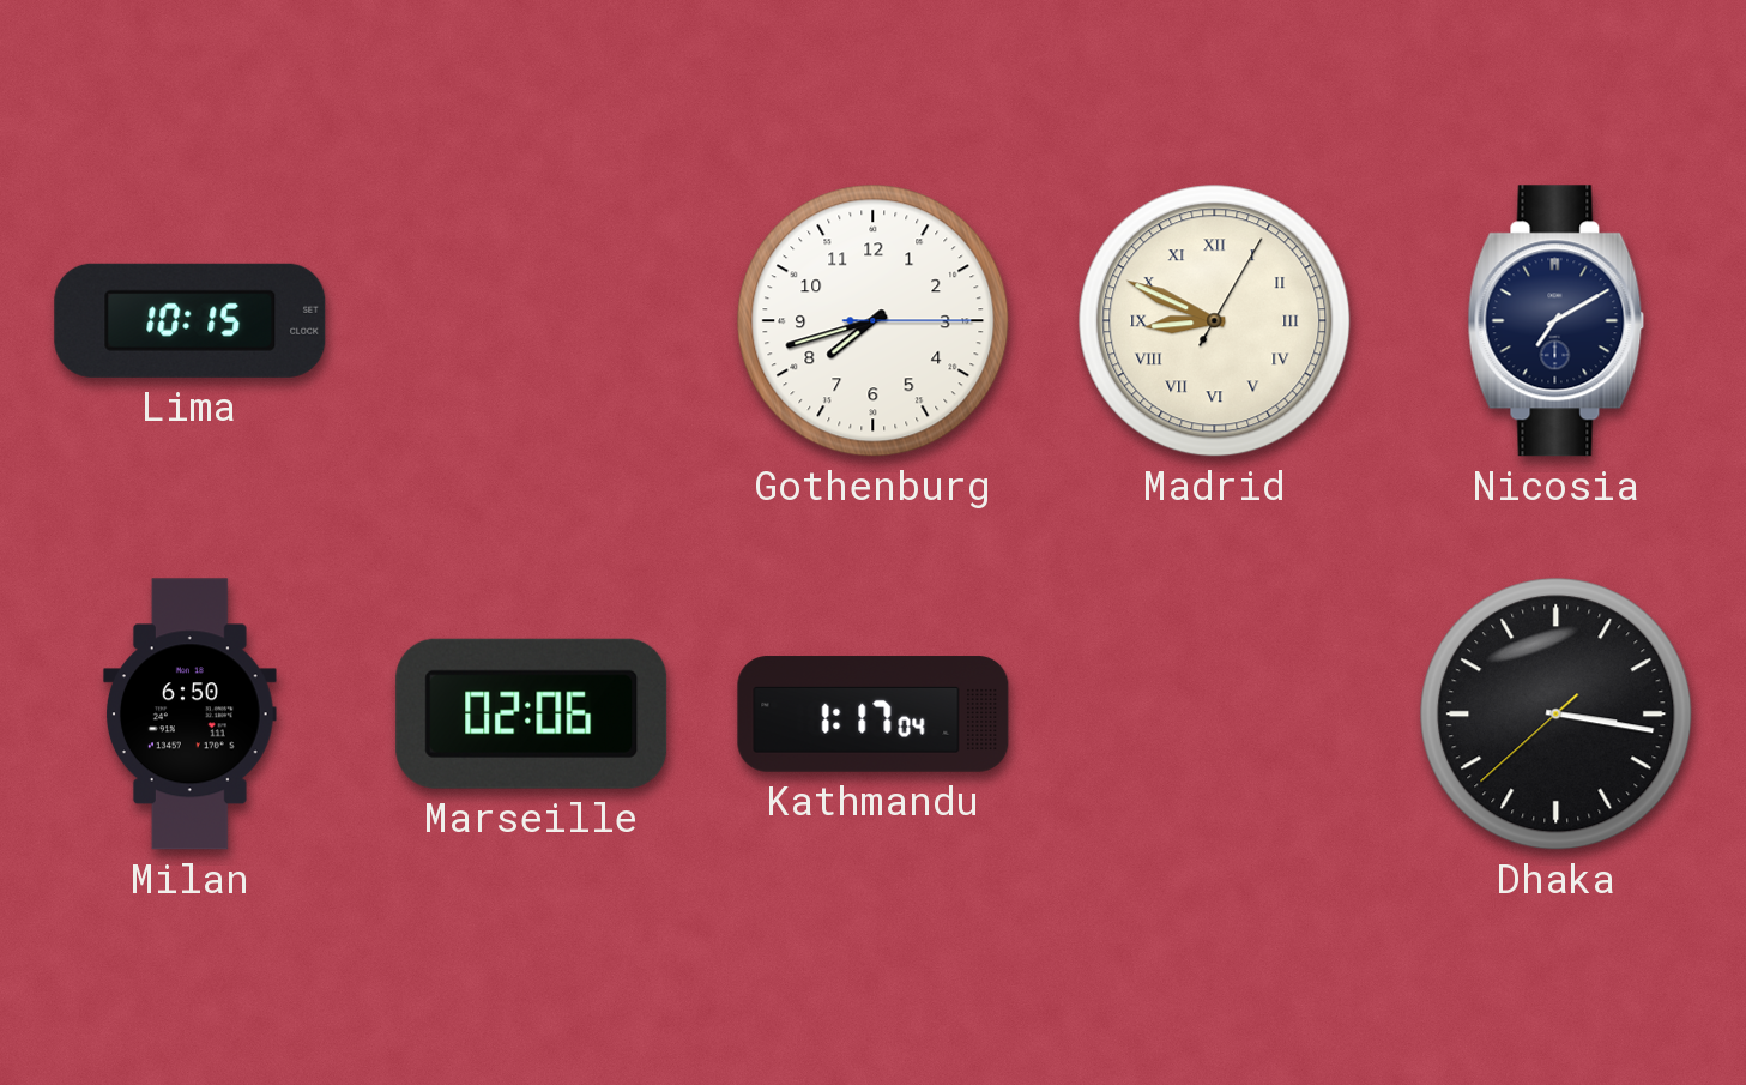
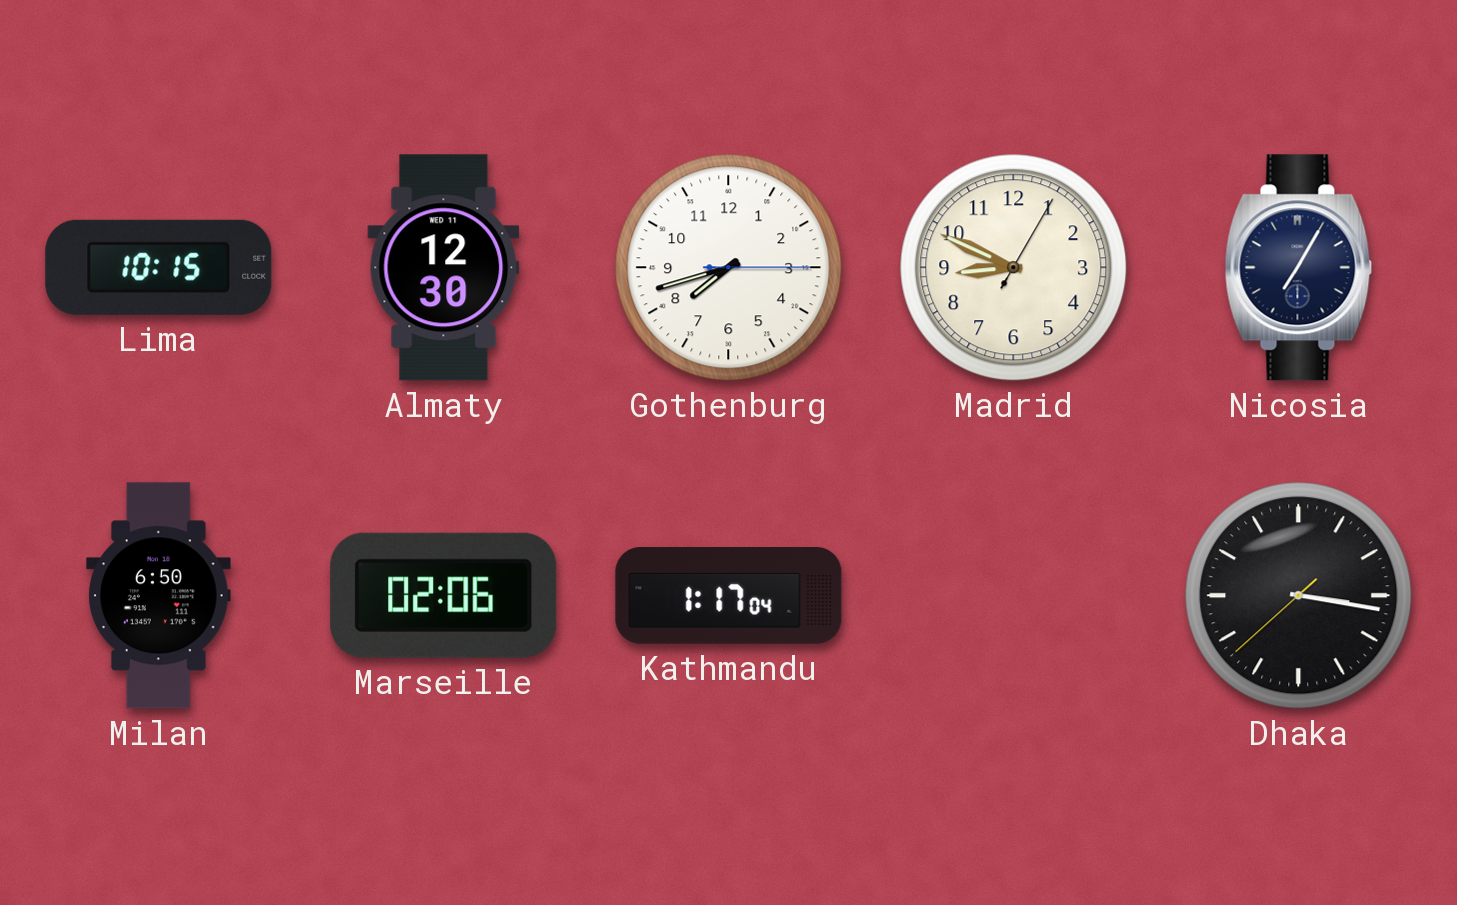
Almaty: none -> 12:30 (444, 268)
Madrid numerals: Roman -> Arabic (1014, 268)
Nicosia: 7:10 -> 7:05 (1299, 268)
